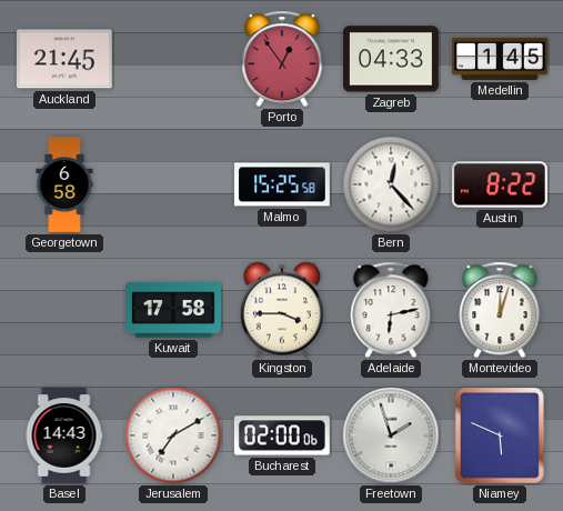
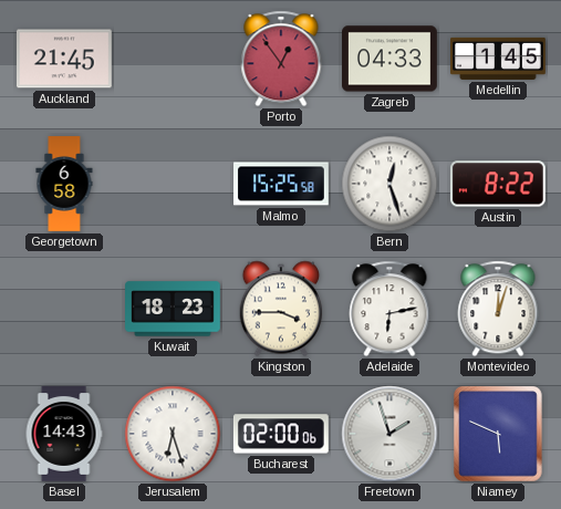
Bern: 12:23 -> 12:27 (389, 184)
Kuwait: 17:58 -> 18:23 (174, 309)
Jerusalem: 7:10 -> 6:27 (173, 434)
